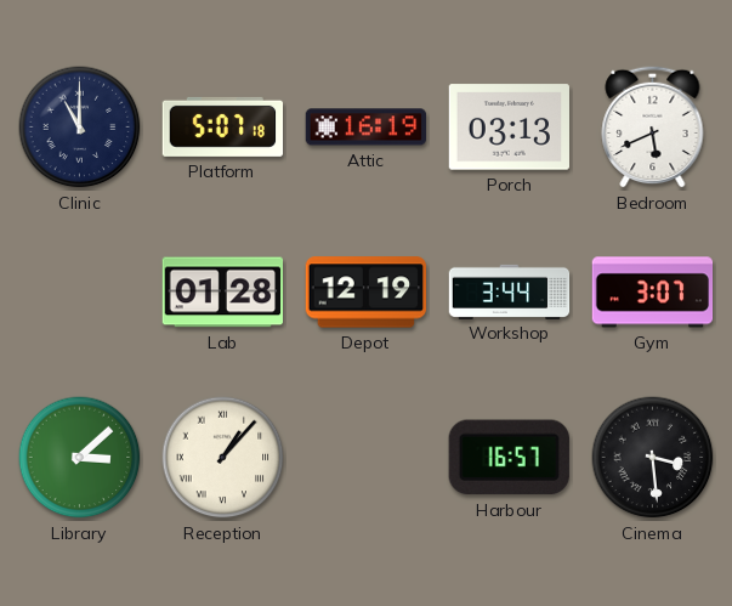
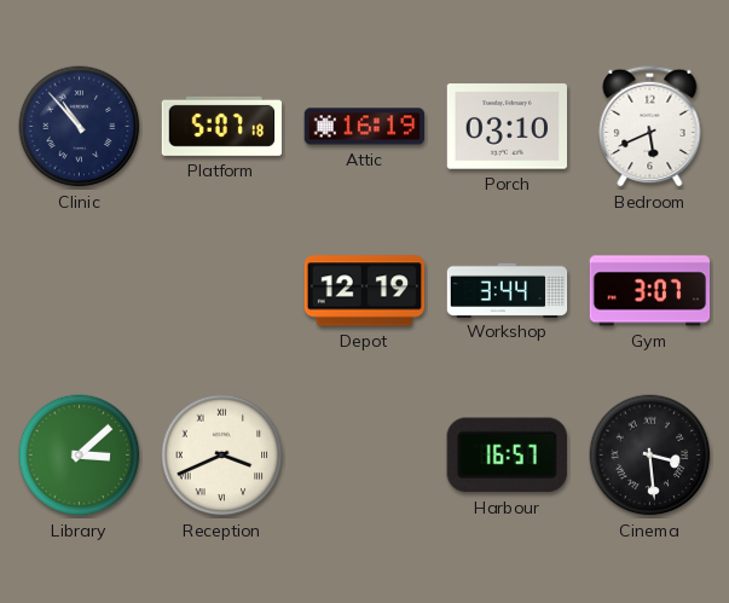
Clinic: 11:00 -> 10:53 (80, 127)
Porch: 03:13 -> 03:10 (508, 127)
Lab: 01:28 -> none (223, 293)
Reception: 1:07 -> 3:41 (222, 456)
